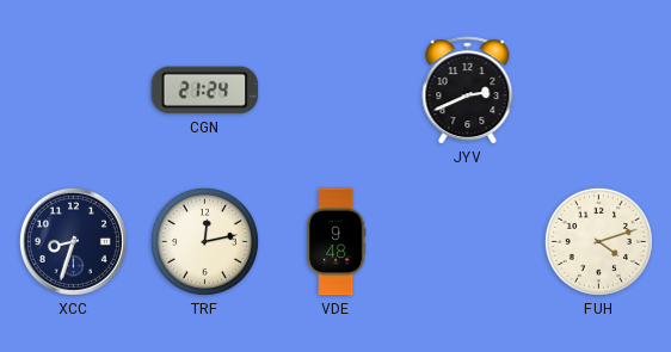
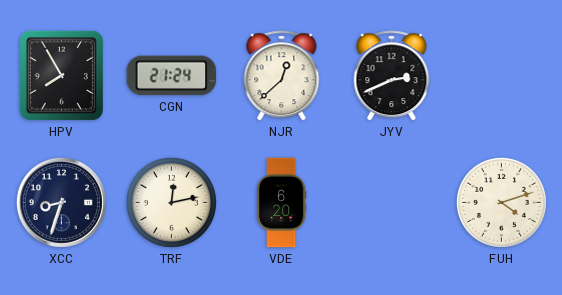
HPV: none -> 7:55 (61, 75)
NJR: none -> 12:38 (282, 76)
VDE: 9:48 -> 6:20 (281, 203)
